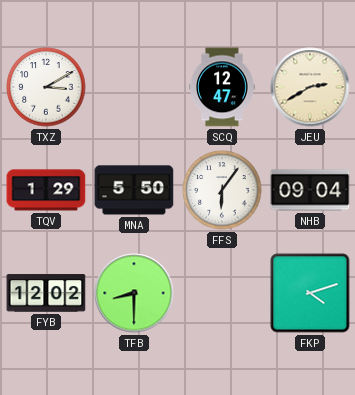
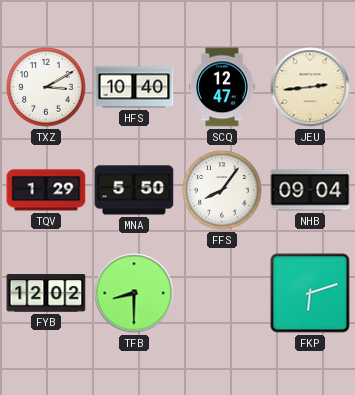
HFS: none -> 10:40 (134, 87)
JEU: 2:40 -> 2:44 (310, 87)
FFS: 6:06 -> 8:06 (222, 190)
FKP: 4:12 -> 6:12 (310, 293)
